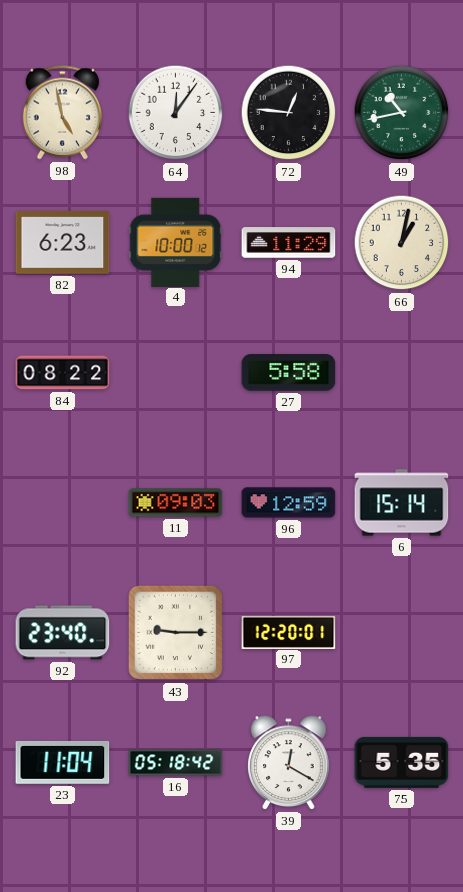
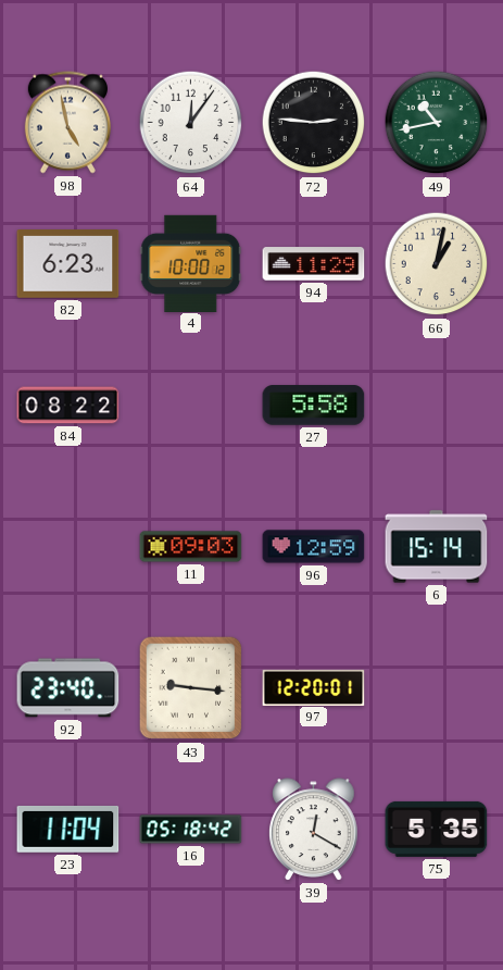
72: 12:46 -> 2:46 (314, 123)
43: 9:15 -> 9:16 (191, 688)
